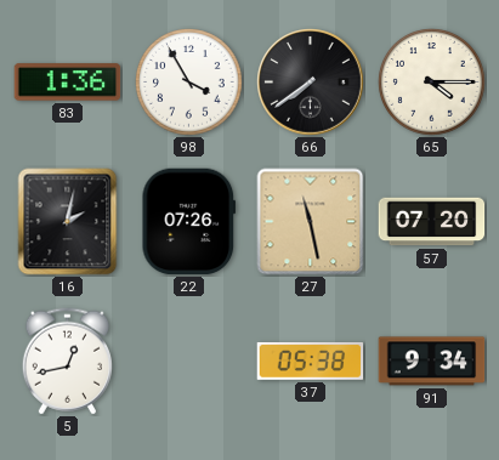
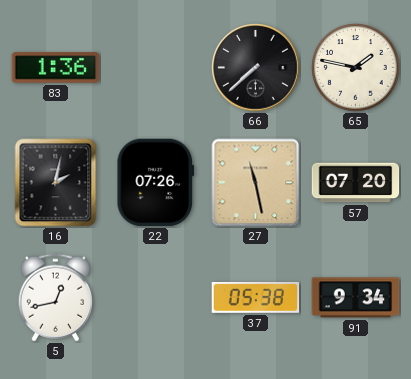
98: 3:55 -> none (189, 83)
66: 7:39 -> 7:38 (256, 68)
65: 4:15 -> 1:47 (356, 68)
